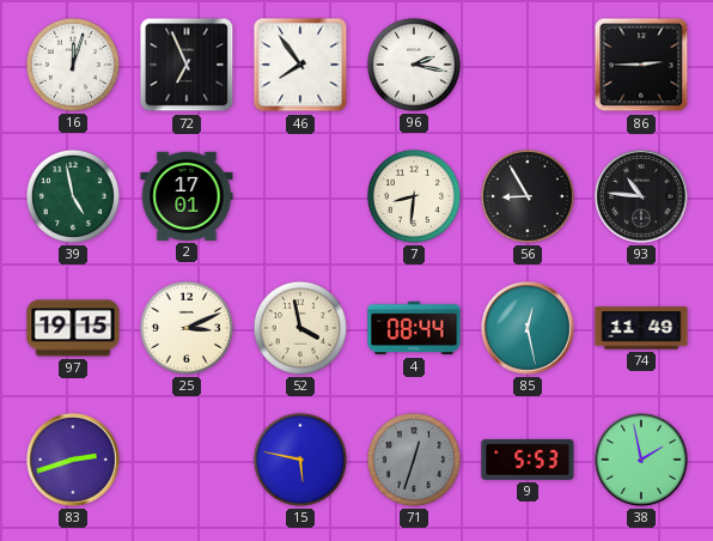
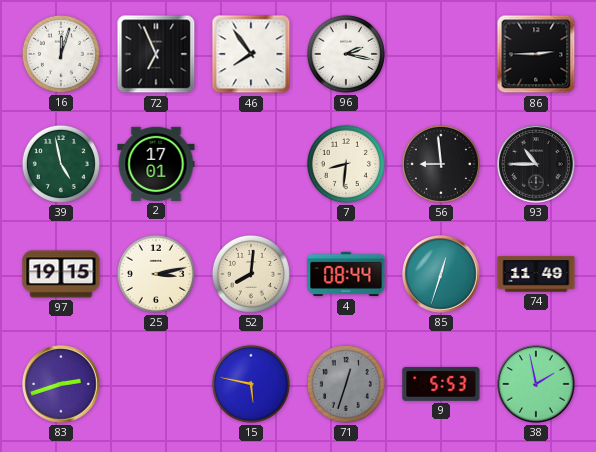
56: 8:55 -> 8:59 (441, 164)
93: 10:46 -> 10:45 (536, 164)
25: 3:11 -> 3:13 (156, 274)
52: 3:58 -> 8:01 (251, 274)
85: 12:28 -> 12:33 (441, 274)
